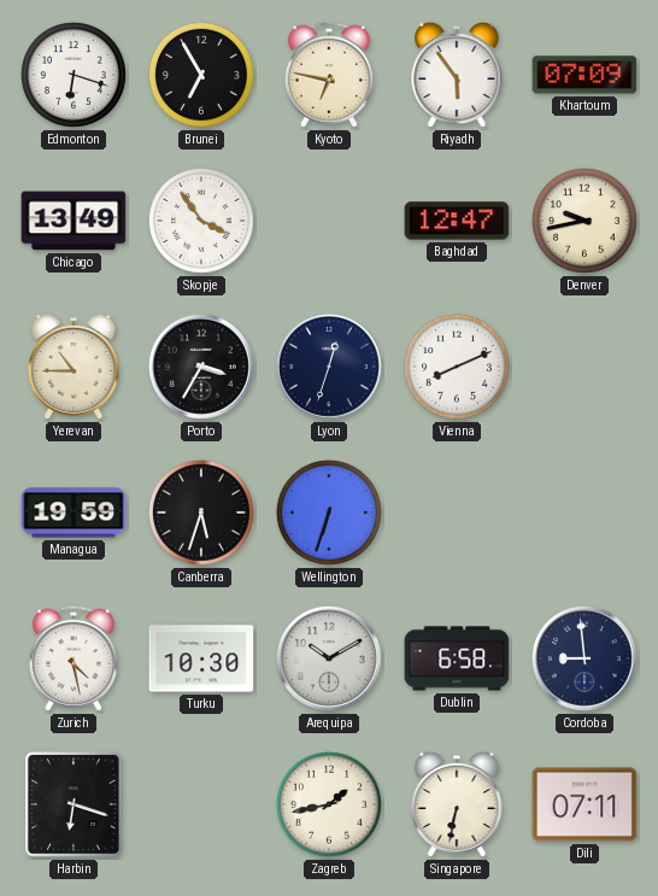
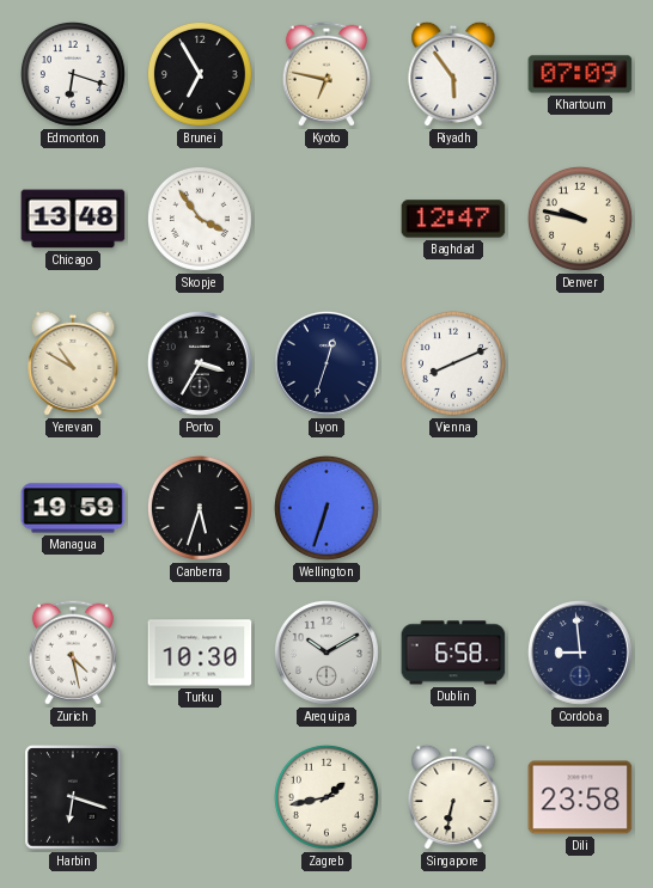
Chicago: 13:49 -> 13:48 (73, 219)
Denver: 9:43 -> 9:47 (580, 219)
Yerevan: 10:45 -> 10:50 (73, 363)
Dili: 07:11 -> 23:58 (580, 797)
